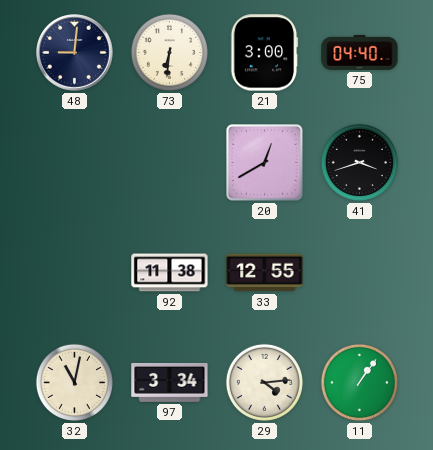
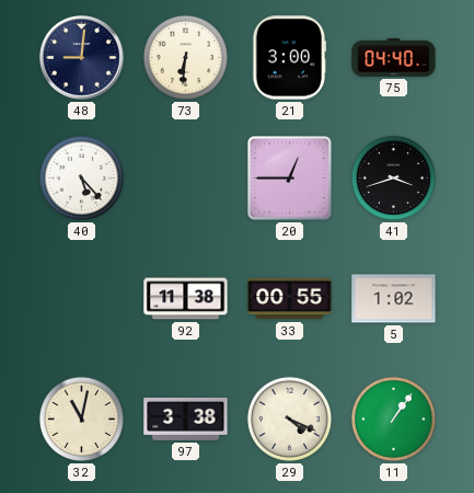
40: none -> 5:23 (81, 177)
20: 12:40 -> 12:45 (290, 179)
33: 12:55 -> 00:55 (290, 299)
5: none -> 1:02 (394, 299)
97: 3:34 -> 3:38 (186, 419)
29: 4:14 -> 4:19 (289, 419)
